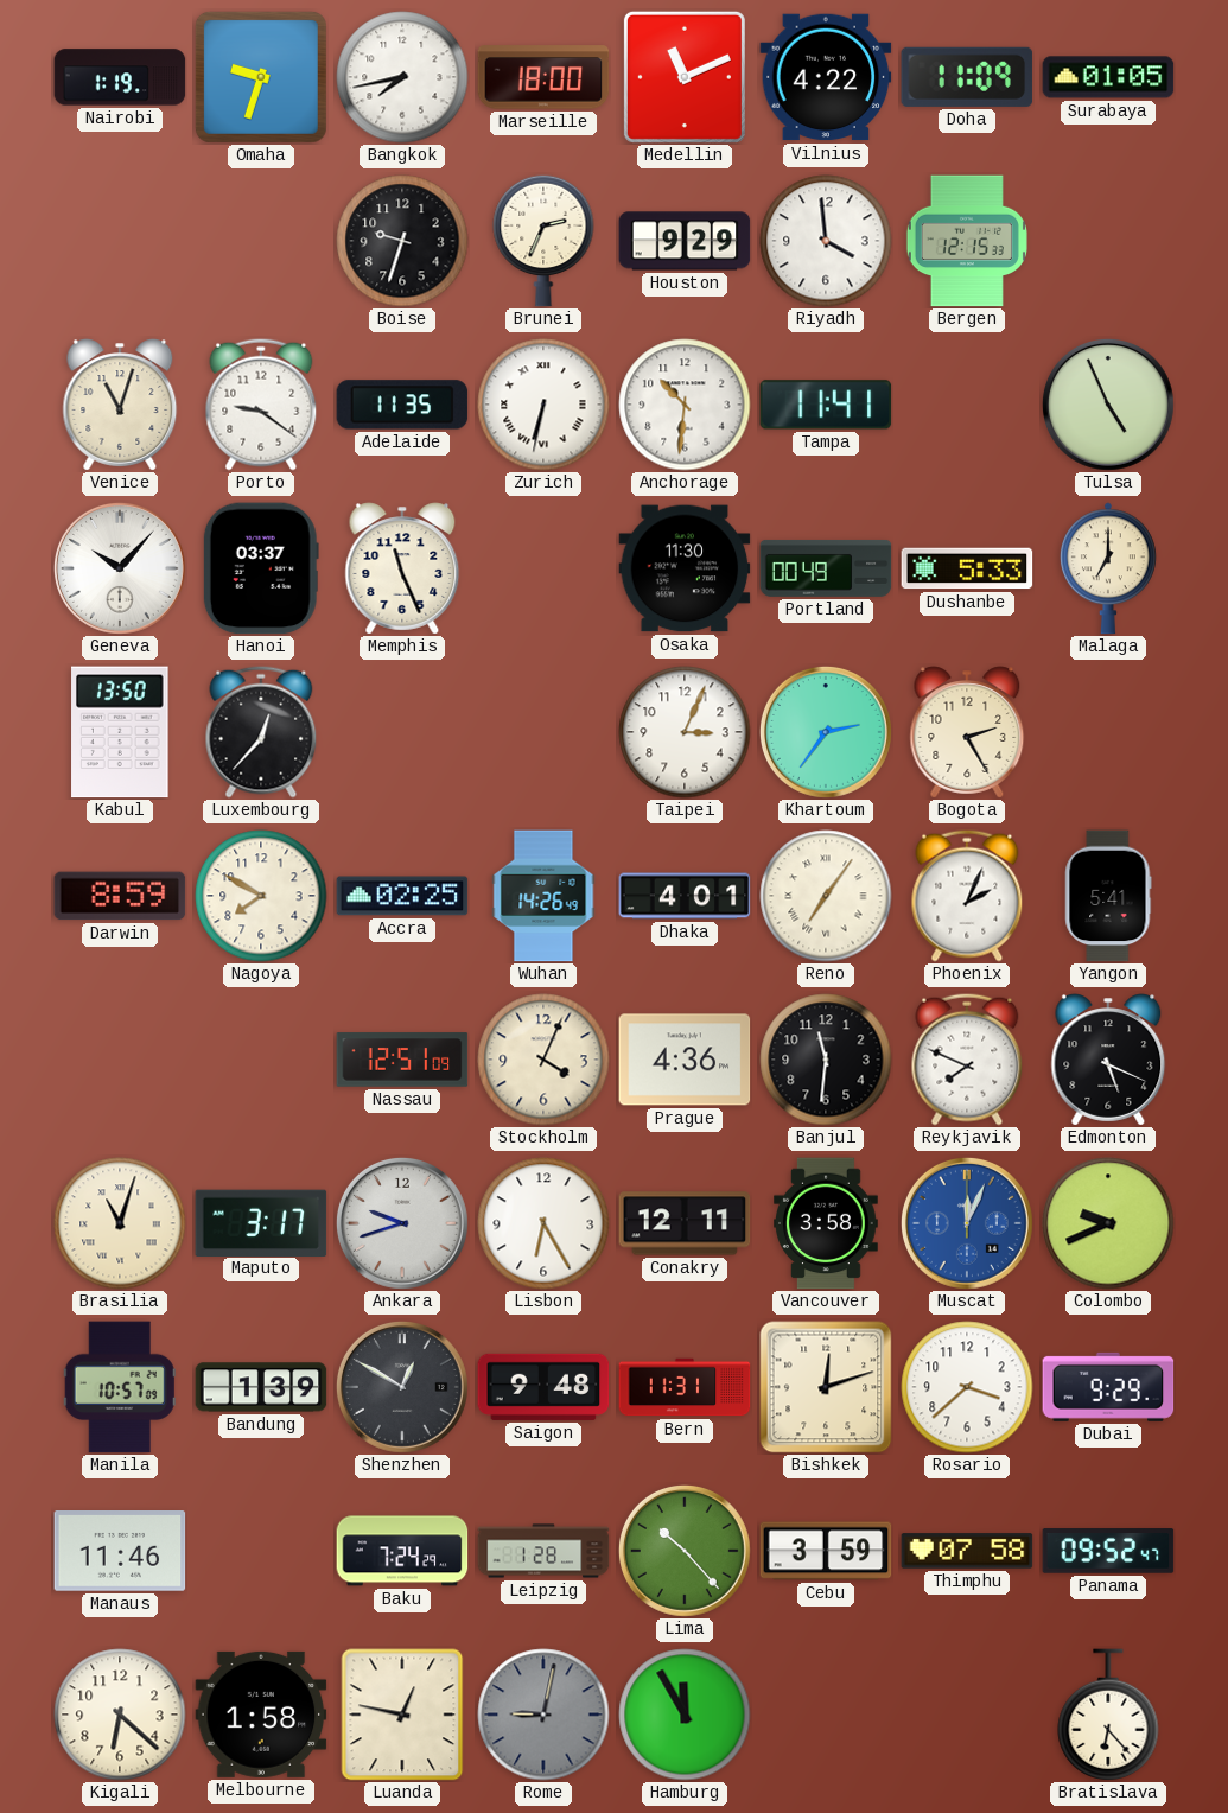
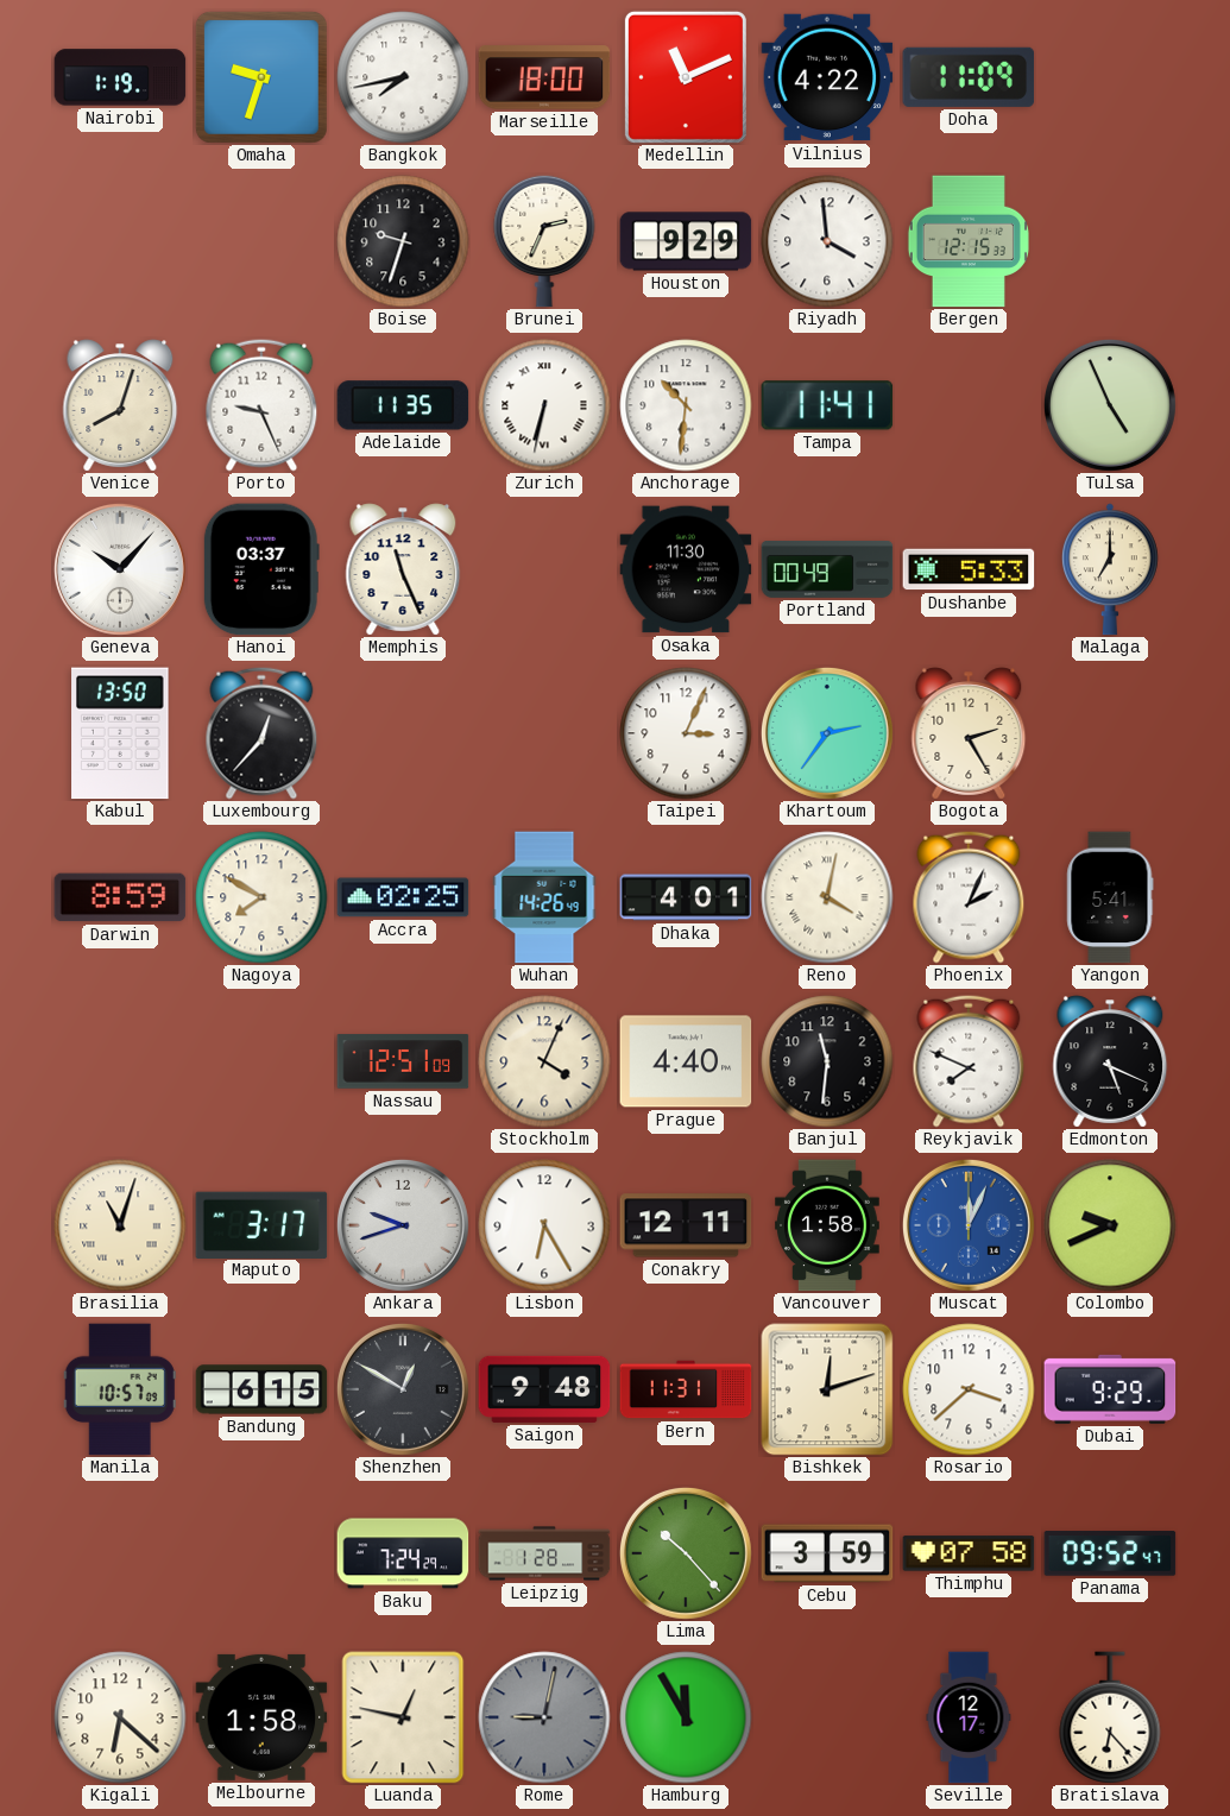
Surabaya: 01:05 -> none (1108, 77)
Venice: 11:03 -> 8:03 (120, 405)
Porto: 9:21 -> 9:26 (261, 405)
Reno: 7:06 -> 4:02 (827, 897)
Prague: 4:36 -> 4:40 (686, 1061)
Vancouver: 3:58 -> 1:58 (828, 1225)
Bandung: 1:39 -> 6:15 (261, 1389)
Manaus: 11:46 -> none (120, 1552)
Seville: none -> 12:17 (969, 1717)
